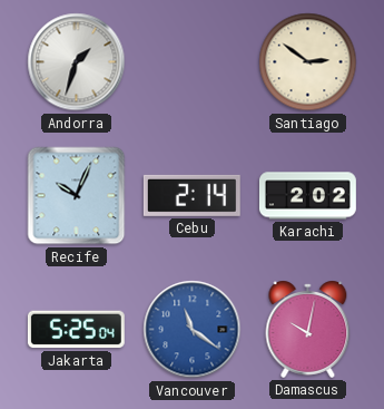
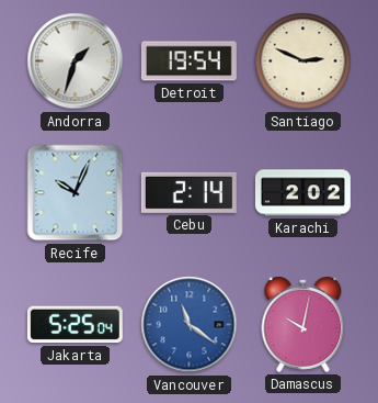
Detroit: none -> 19:54 (188, 61)
Santiago: 2:51 -> 2:49 (303, 61)
